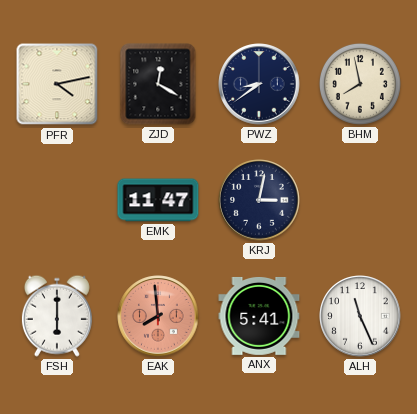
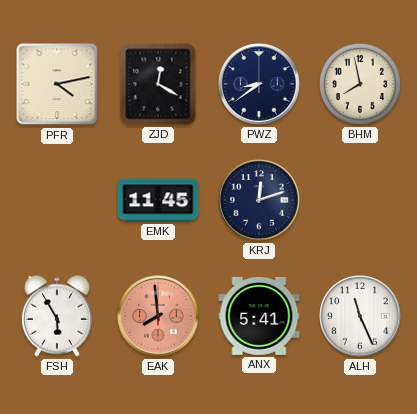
EMK: 11:47 -> 11:45 (158, 200)
KRJ: 3:02 -> 12:12 (259, 200)
FSH: 6:00 -> 5:55 (57, 316)
